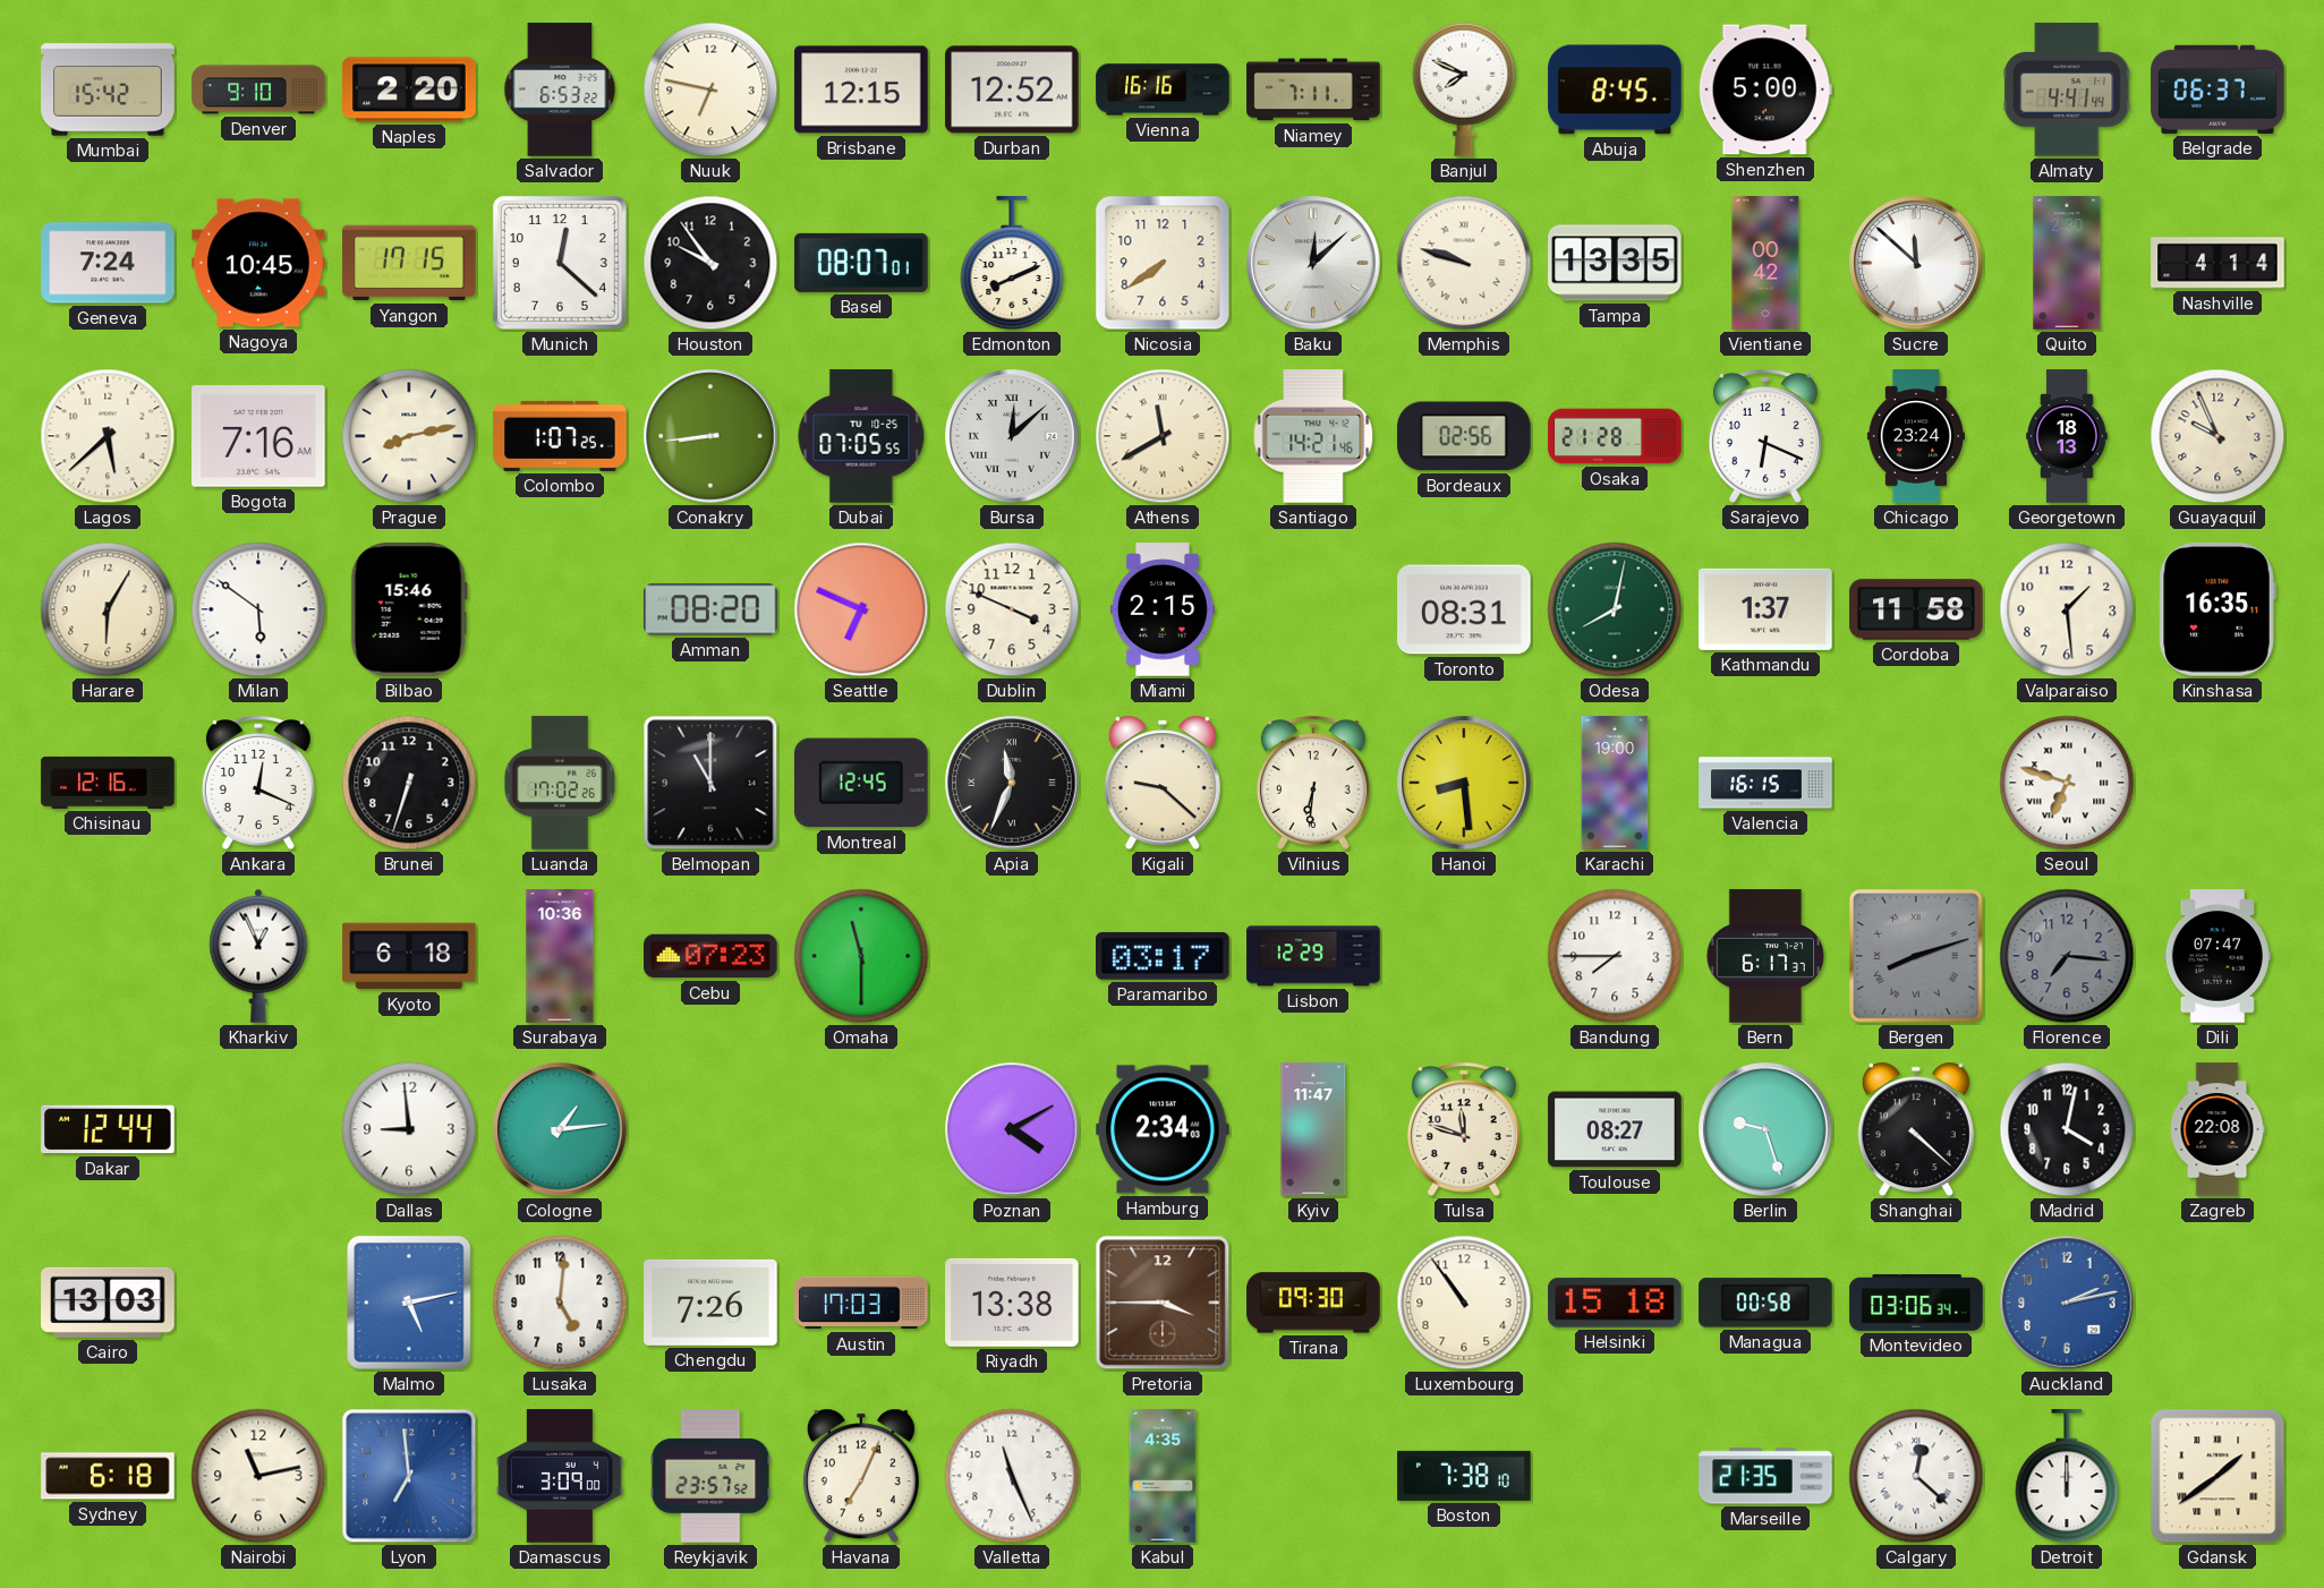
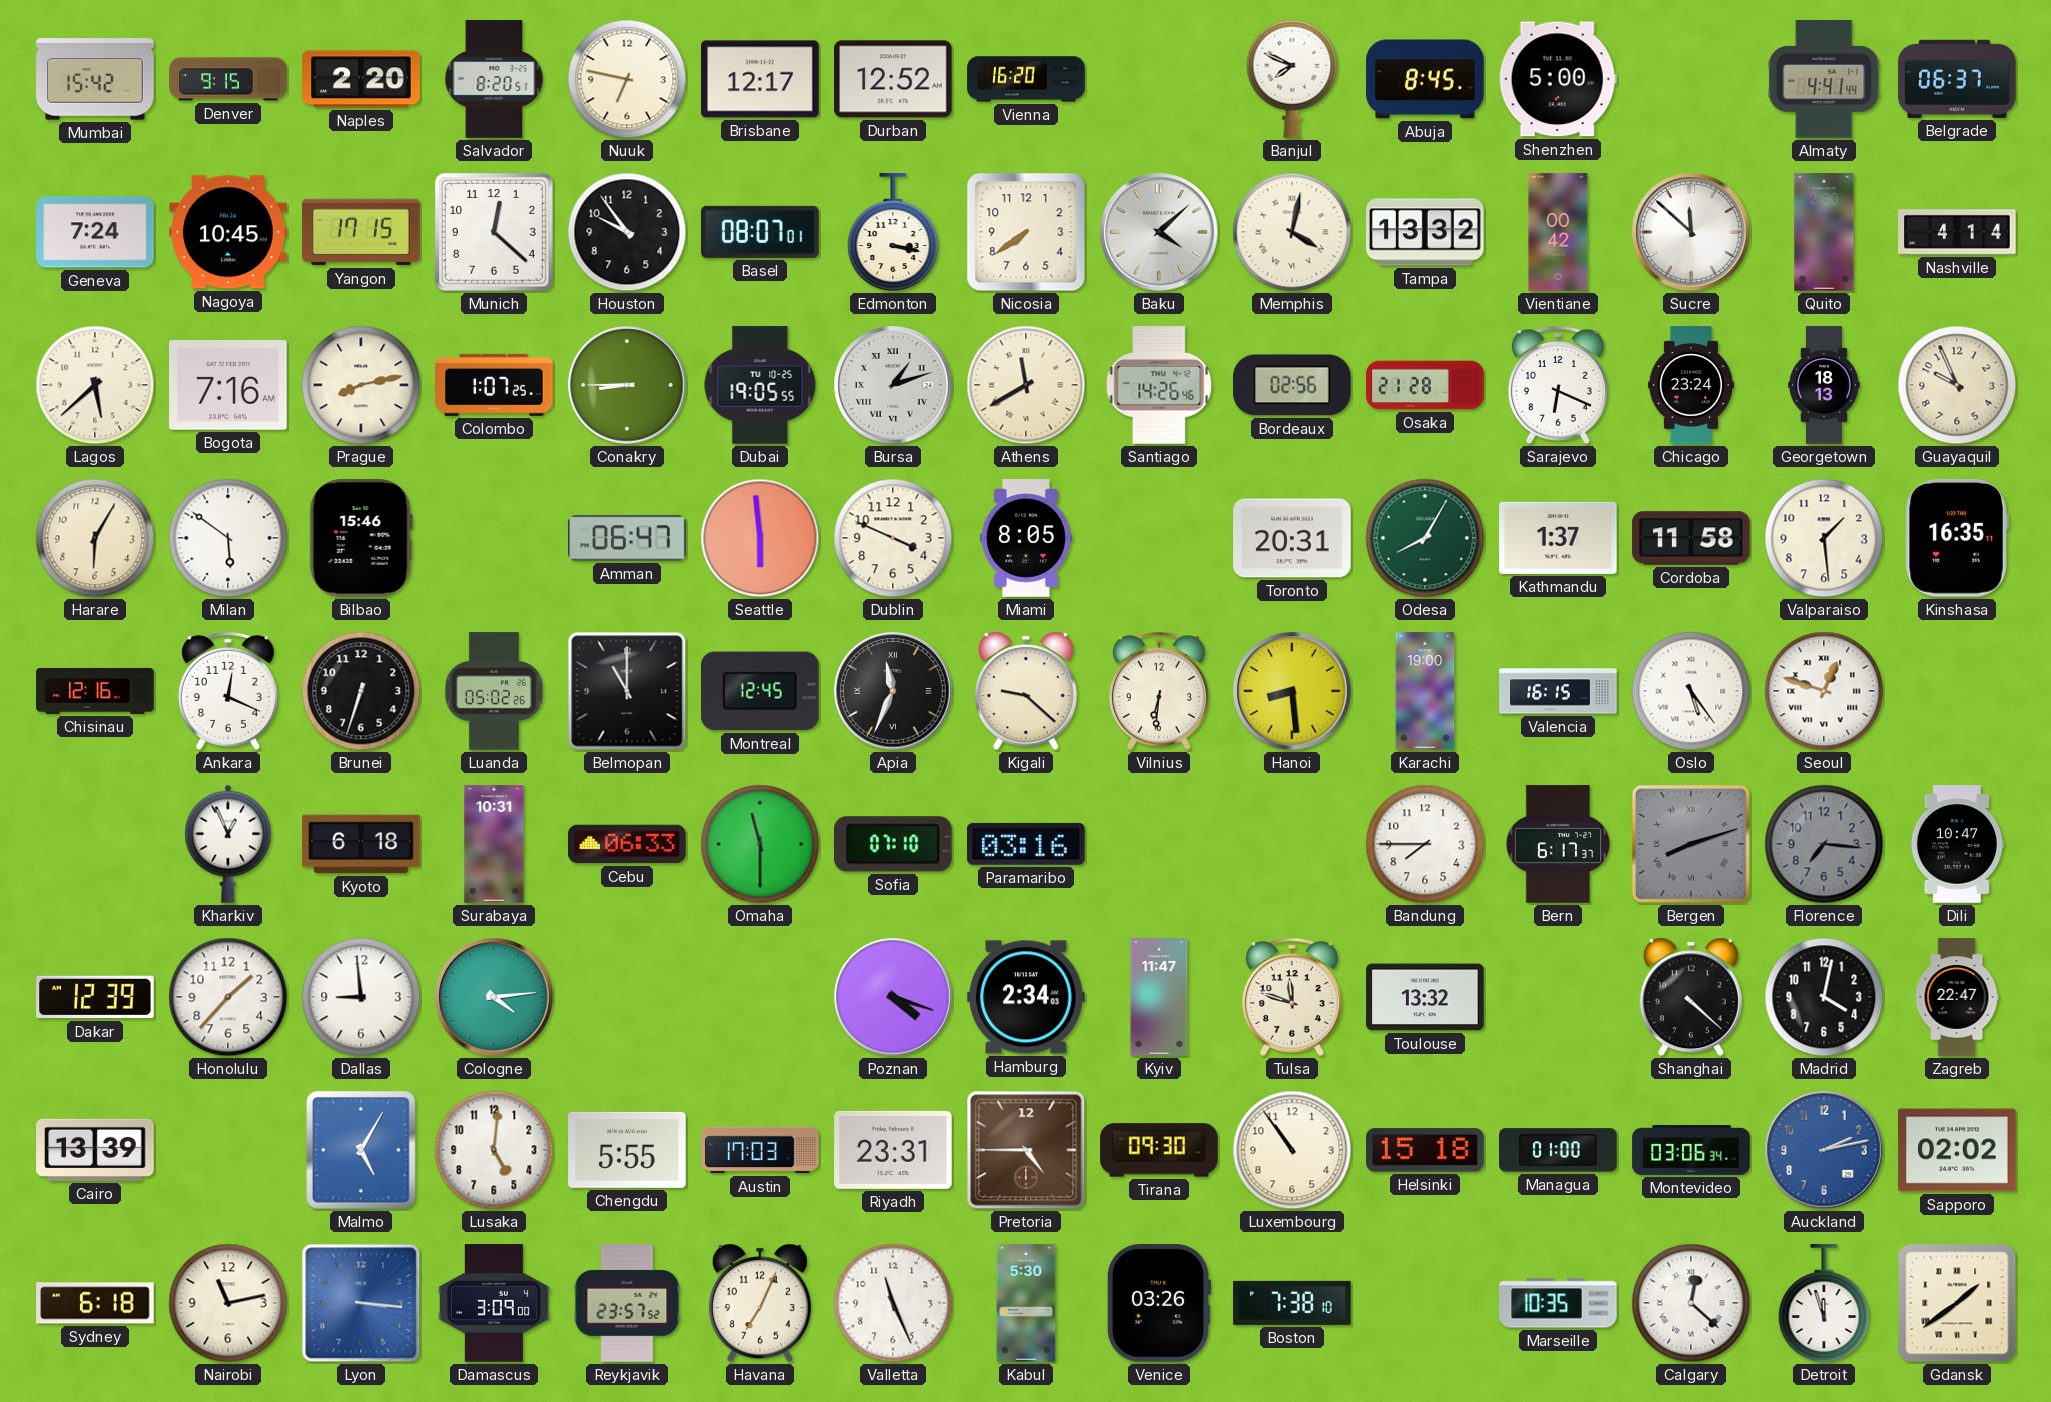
Denver: 9:10 -> 9:15 (228, 79)
Salvador: 6:53 -> 8:20 (494, 79)
Brisbane: 12:15 -> 12:17 (760, 79)
Vienna: 16:16 -> 16:20 (1026, 79)
Niamey: 7:11 -> none (1313, 89)
Edmonton: 8:11 -> 3:17 (893, 233)
Baku: 12:08 -> 4:08 (1159, 232)
Memphis: 9:48 -> 4:02 (1292, 232)
Tampa: 13:35 -> 13:32 (1425, 232)
Conakry: 8:44 -> 8:45 (627, 385)
Dubai: 07:05 -> 19:05 (760, 385)
Bursa: 12:08 -> 1:12 (893, 385)
Santiago: 14:21 -> 14:26 (1159, 385)
Amman: 08:20 -> 06:47 (627, 538)
Seattle: 6:49 -> 5:59 (760, 538)
Miami: 2:15 -> 8:05 (1026, 538)
Toronto: 08:31 -> 20:31 (1292, 538)
Odesa: 8:02 -> 8:05 (1425, 538)
Luanda: 17:02 -> 05:02 (494, 691)
Oslo: none -> 5:24 (1691, 691)
Seoul: 6:48 -> 12:48 (1824, 691)
Surabaya: 10:36 -> 10:31 (494, 844)
Cebu: 07:23 -> 06:33 (627, 844)
Sofia: none -> 07:10 (894, 844)
Paramaribo: 03:17 -> 03:16 (1026, 844)
Lisbon: 12:29 -> none (1313, 956)
Dili: 07:47 -> 10:47 (1957, 844)
Dakar: 12:44 -> 12:39 (95, 997)
Honolulu: none -> 1:37 (228, 997)
Cologne: 1:14 -> 4:14 (494, 997)
Poznan: 4:10 -> 4:18 (893, 997)
Toulouse: 08:27 -> 13:32 (1425, 997)
Berlin: 9:27 -> none (1765, 1129)
Zagreb: 22:08 -> 22:47 (1957, 997)
Cairo: 13:03 -> 13:39 (95, 1150)
Malmo: 5:13 -> 5:05 (362, 1151)
Chengdu: 7:26 -> 5:55 (627, 1150)
Riyadh: 13:38 -> 23:31 (893, 1150)
Pretoria: 3:45 -> 4:45 (1026, 1150)
Managua: 00:58 -> 01:00 (1558, 1150)
Sapporo: none -> 02:02 (1957, 1150)
Lyon: 6:59 -> 3:16 (361, 1303)
Kabul: 4:35 -> 5:30 (1026, 1303)
Venice: none -> 03:26 (1158, 1304)
Marseille: 21:35 -> 10:35 (1558, 1303)
Detroit: 12:00 -> 11:57 (1824, 1304)
